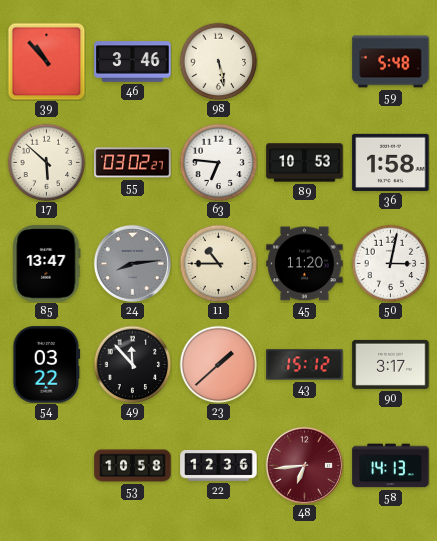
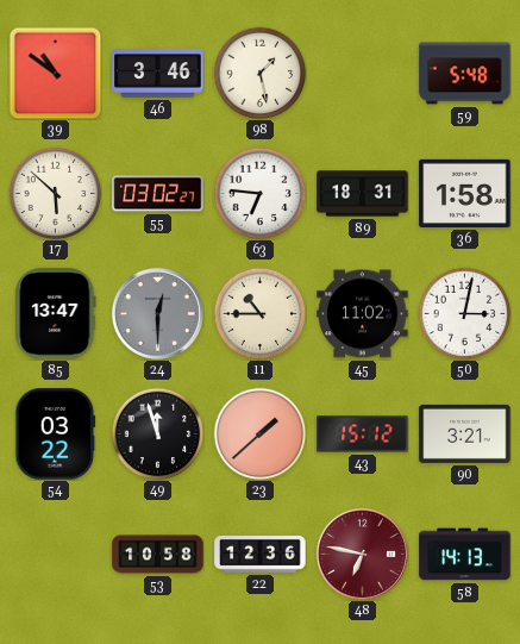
39: 10:53 -> 10:51 (55, 73)
98: 5:28 -> 1:28 (259, 73)
89: 10:53 -> 18:31 (363, 194)
24: 8:14 -> 12:30 (157, 313)
45: 11:20 -> 11:02 (363, 314)
49: 11:53 -> 11:57 (157, 433)
90: 3:17 -> 3:21 (465, 433)
48: 6:44 -> 6:47 (362, 554)
